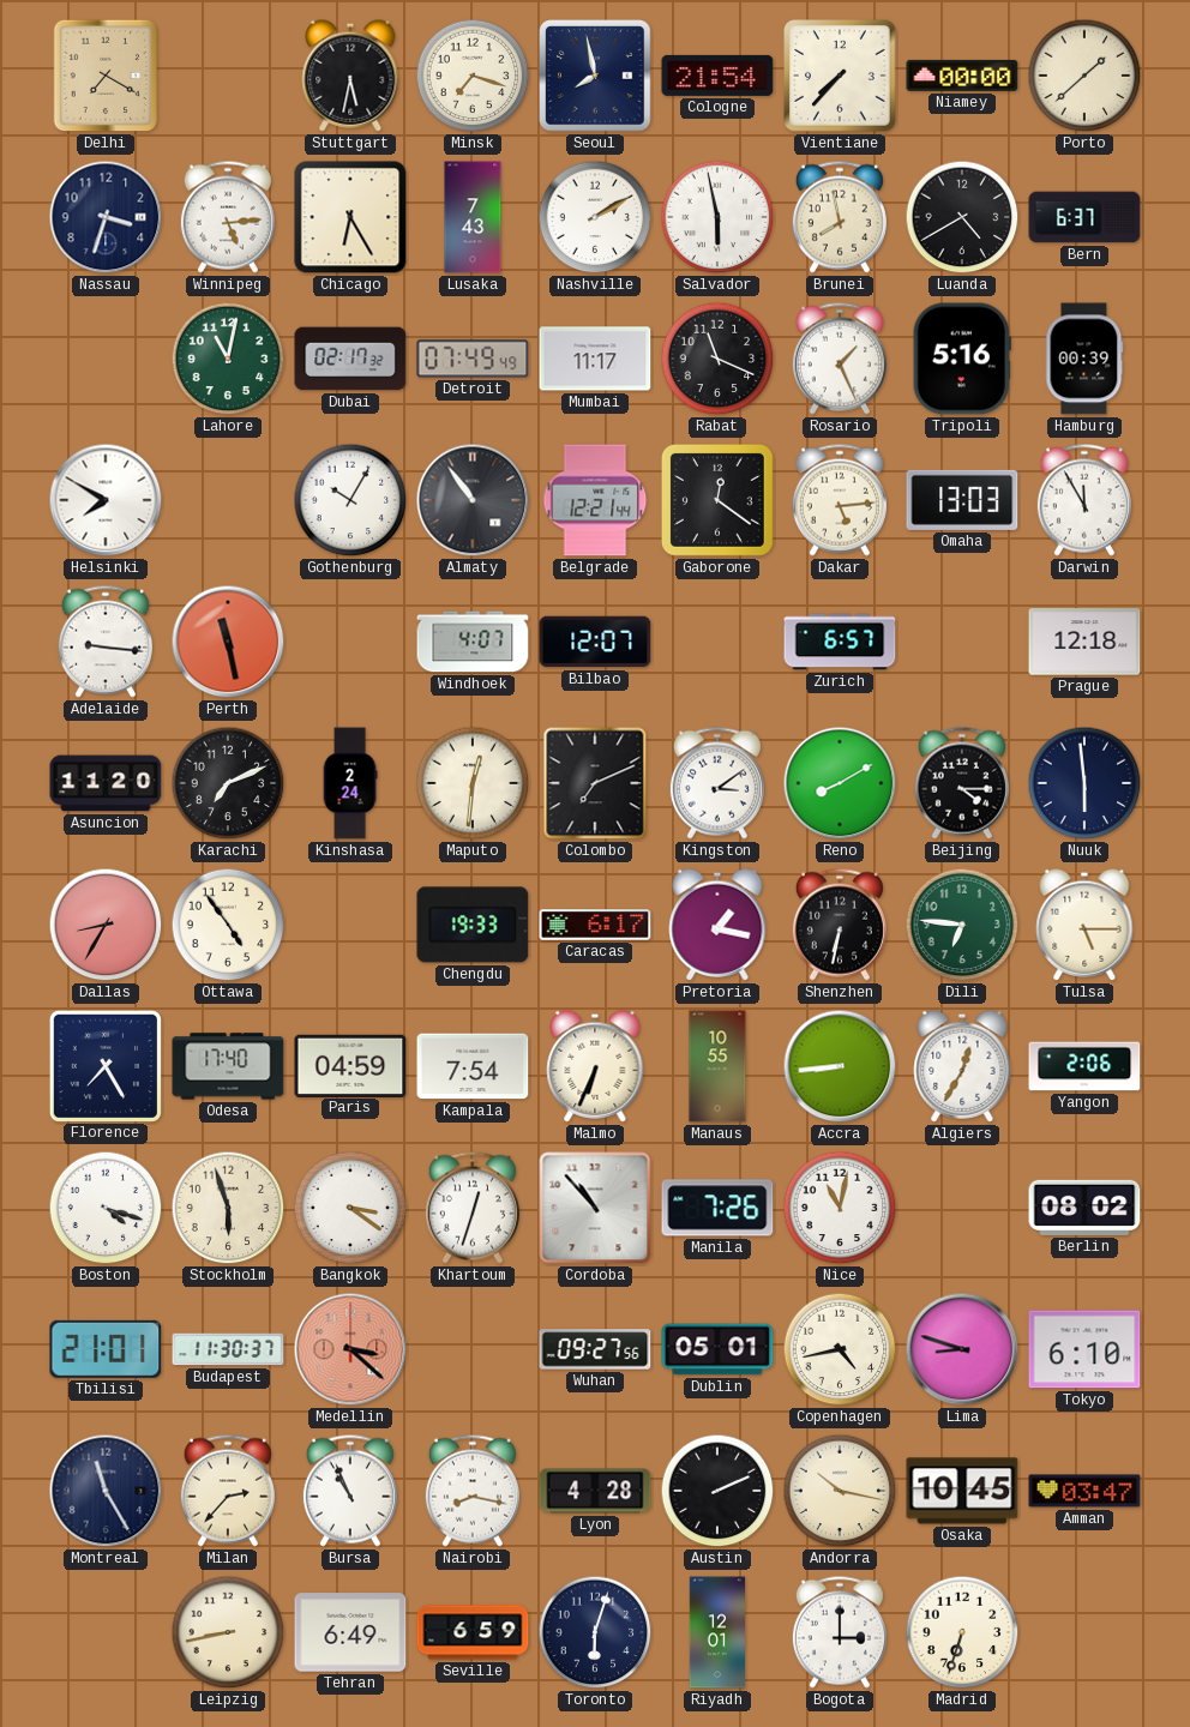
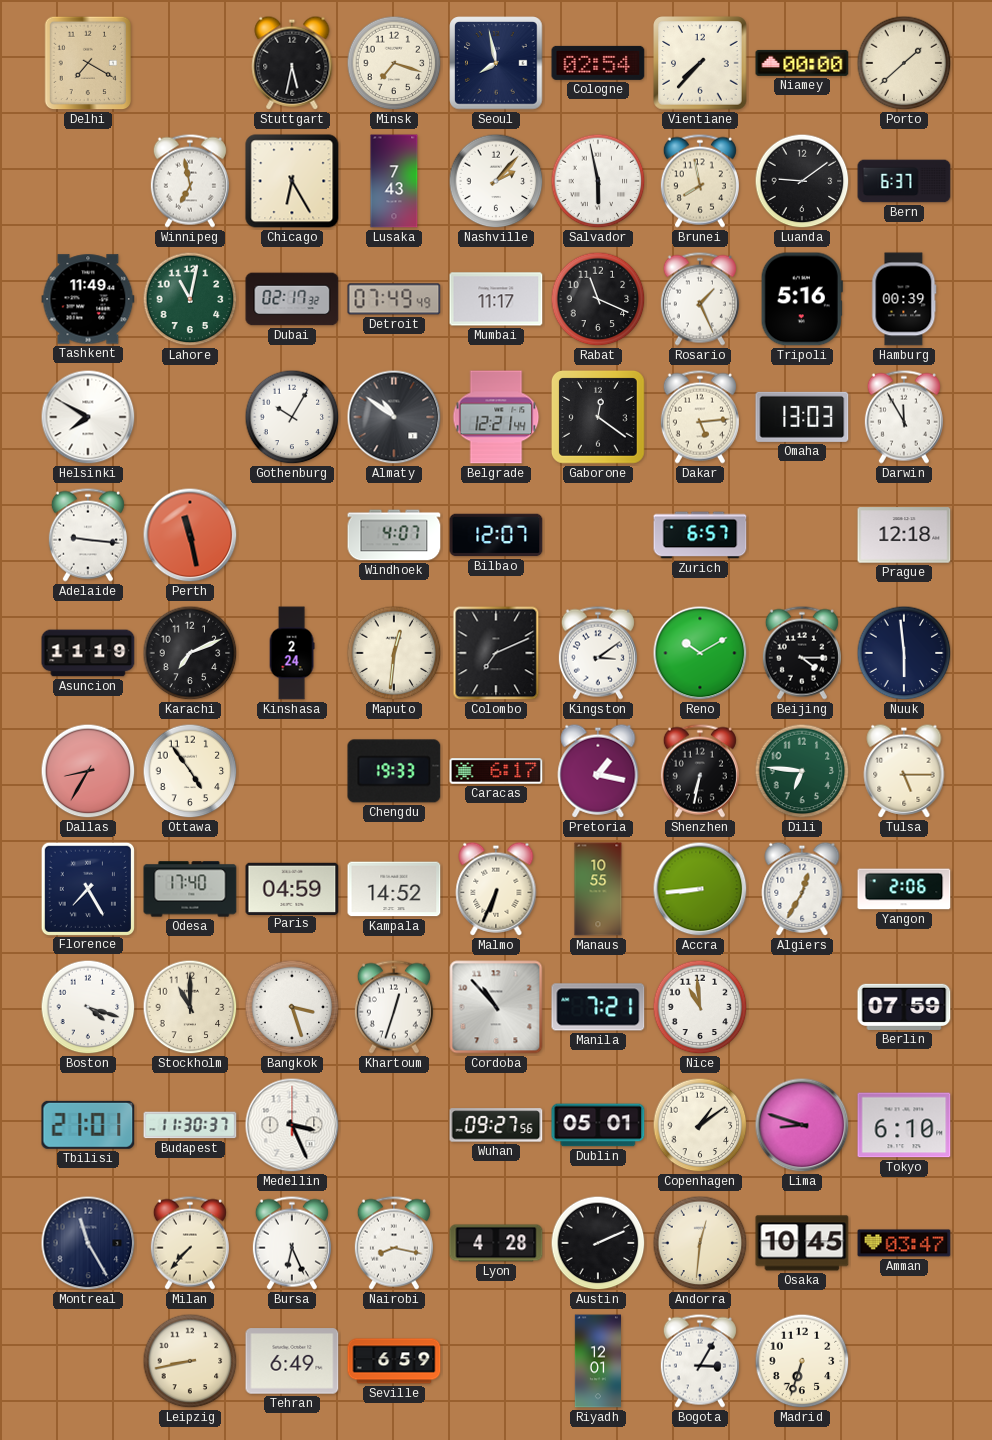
Cologne: 21:54 -> 02:54 (598, 63)
Nassau: 3:33 -> none (106, 217)
Winnipeg: 5:14 -> 6:58 (190, 181)
Nashville: 2:10 -> 2:07 (496, 181)
Luanda: 4:40 -> 9:09 (802, 181)
Tashkent: none -> 11:49 (88, 299)
Almaty: 10:54 -> 10:51 (394, 417)
Asuncion: 11:20 -> 11:19 (88, 653)
Reno: 8:10 -> 10:10 (700, 653)
Kampala: 7:54 -> 14:52 (394, 889)
Stockholm: 5:57 -> 11:00 (190, 1007)
Bangkok: 3:21 -> 3:27 (292, 1007)
Manila: 7:26 -> 7:21 (598, 1007)
Nice: 11:02 -> 10:59 (700, 1007)
Berlin: 08:02 -> 07:59 (904, 1007)
Medellin: 3:22 -> 3:26 (292, 1125)
Medellin dial: salmon -> white (292, 1125)
Copenhagen: 4:43 -> 1:09 (700, 1125)
Milan: 2:37 -> 7:37 (190, 1243)
Bursa: 10:56 -> 6:26 (292, 1243)
Andorra: 10:17 -> 12:31 (700, 1243)
Toronto: 6:03 -> none (595, 1632)
Bogota: 3:00 -> 3:05 (700, 1361)
